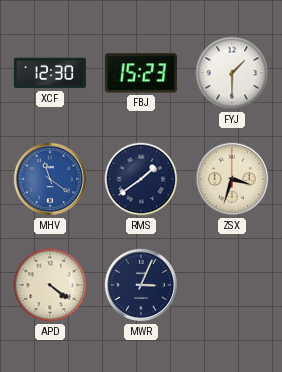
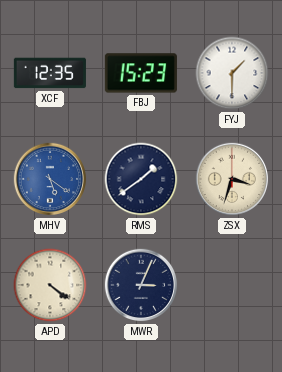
XCF: 12:30 -> 12:35 (50, 73)
MHV: 11:21 -> 5:21 (50, 179)
